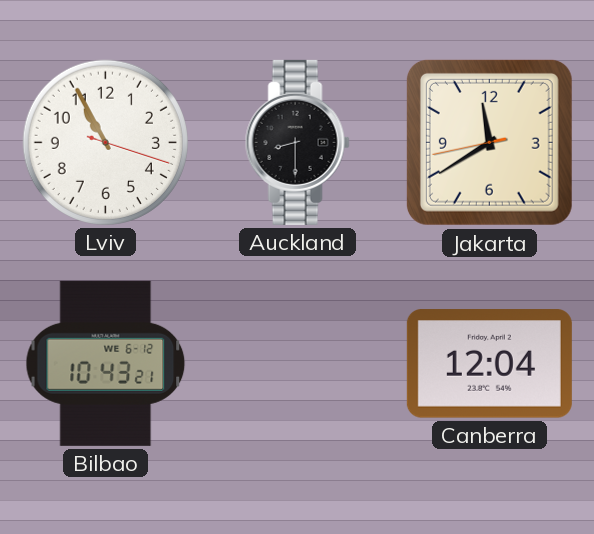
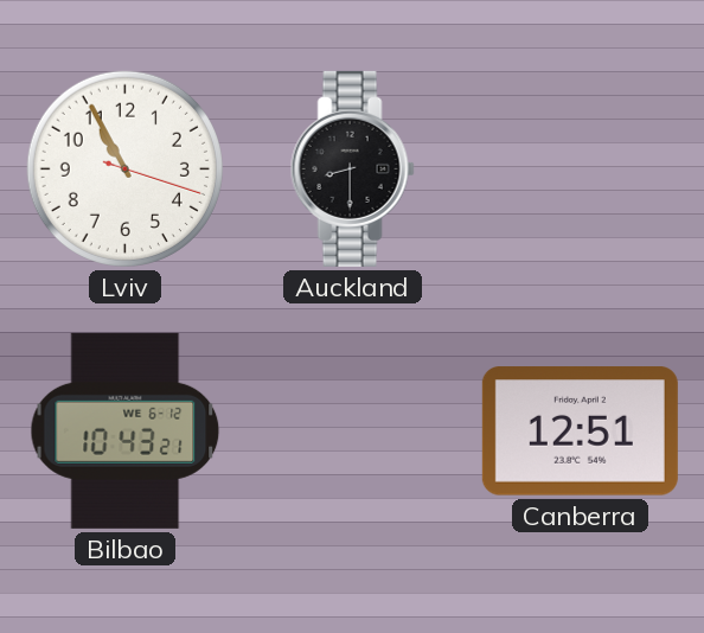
Jakarta: 11:39 -> none (489, 142)
Canberra: 12:04 -> 12:51 (580, 431)
